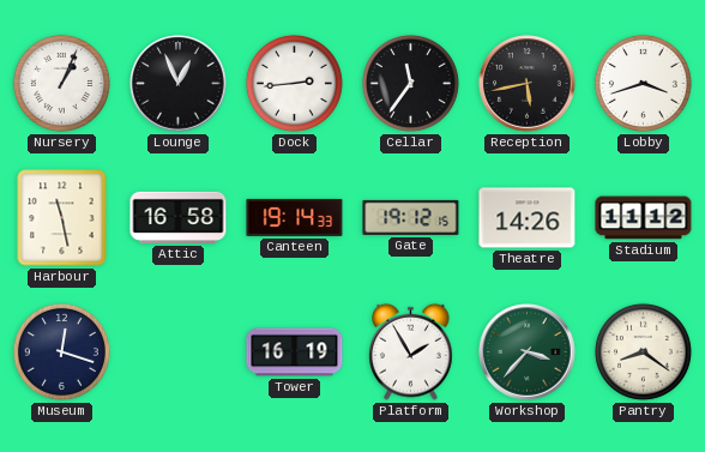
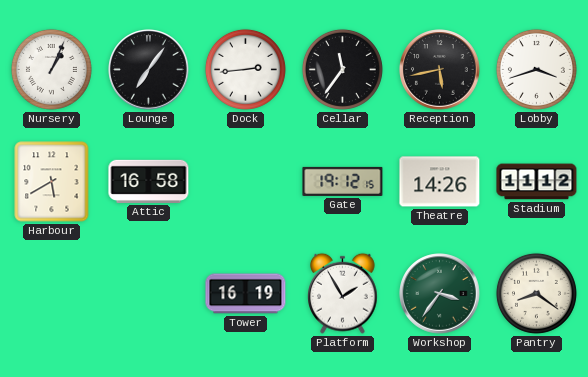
Lounge: 12:56 -> 7:06 (149, 70)
Harbour: 11:28 -> 5:40 (52, 182)
Canteen: 19:14 -> none (295, 217)
Museum: 12:18 -> none (61, 351)
Workshop: 3:37 -> 3:36 (440, 294)
